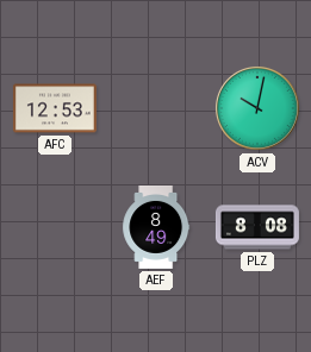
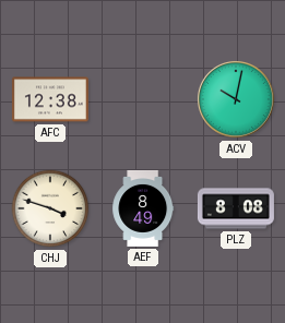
AFC: 12:53 -> 12:38 (50, 99)
CHJ: none -> 3:48 (50, 208)
